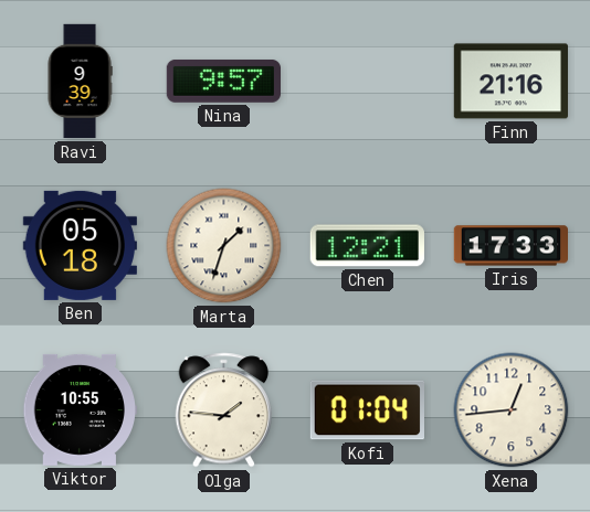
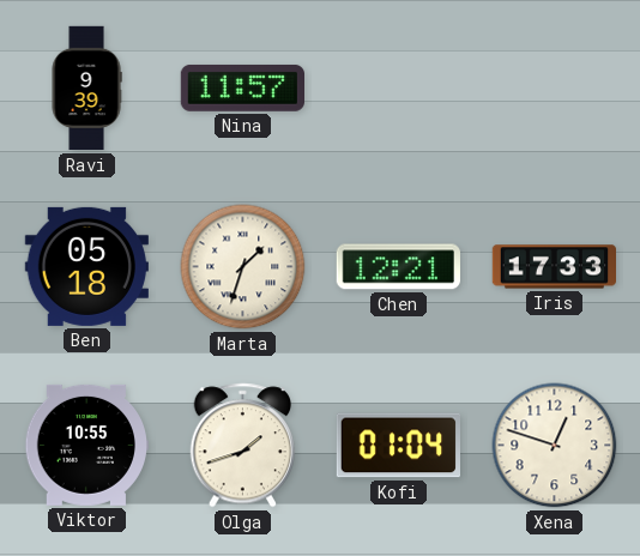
Nina: 9:57 -> 11:57 (242, 89)
Finn: 21:16 -> none (510, 82)
Olga: 1:46 -> 1:42 (243, 446)
Xena: 12:44 -> 12:48 (555, 446)
